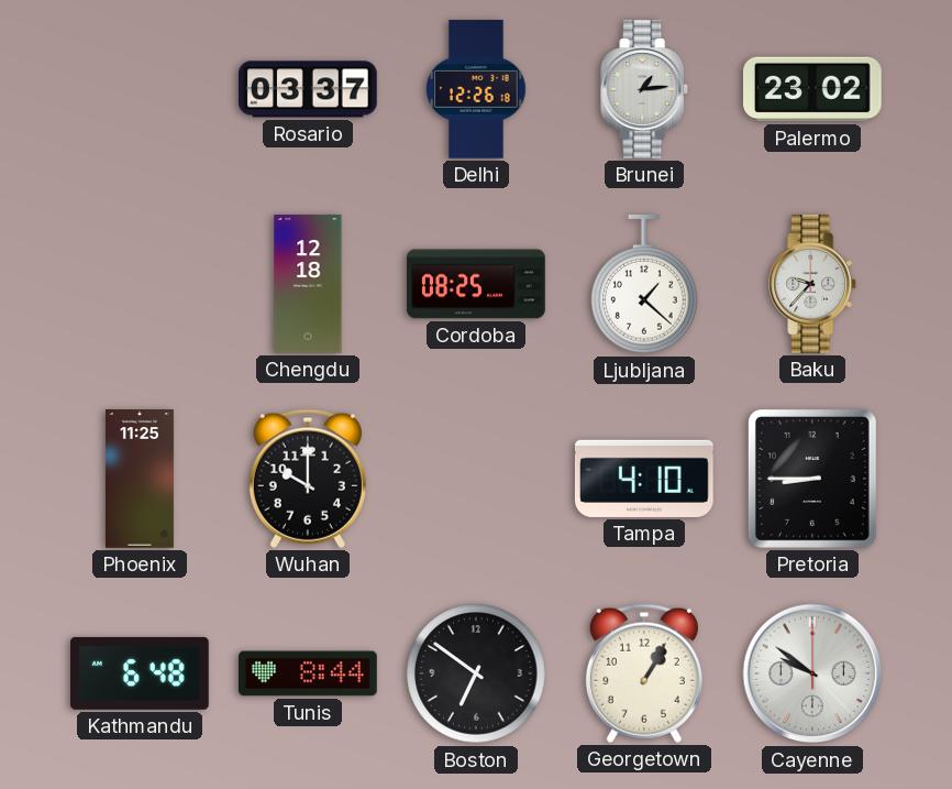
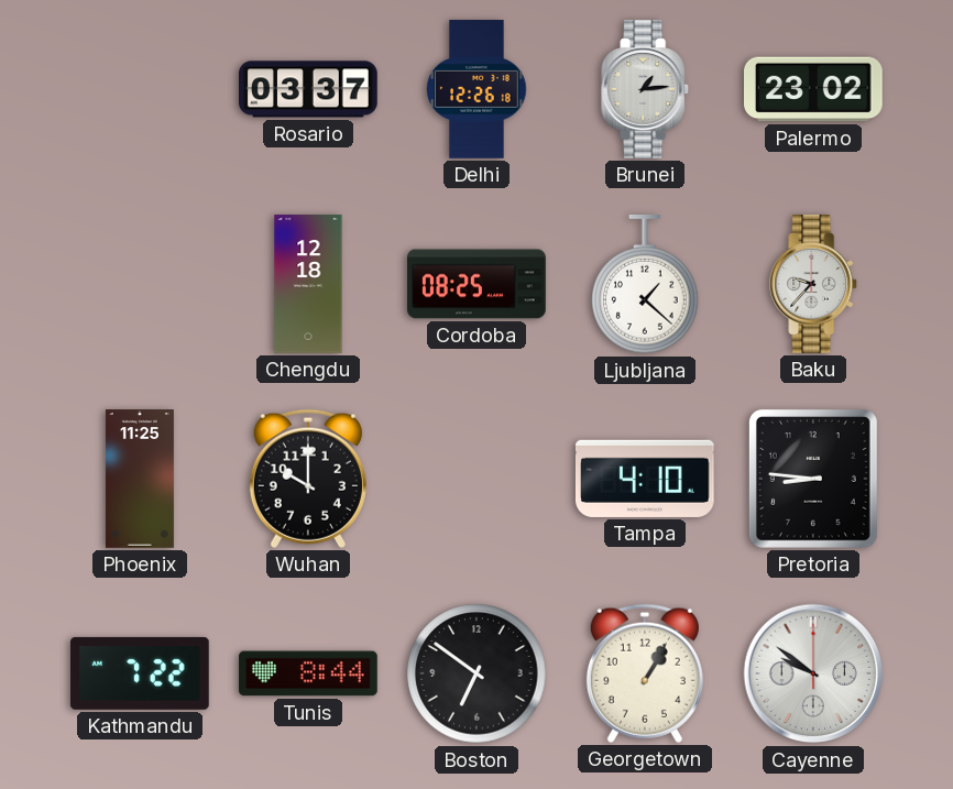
Pretoria: 8:45 -> 8:46 (813, 479)
Kathmandu: 6:48 -> 7:22 (141, 673)
